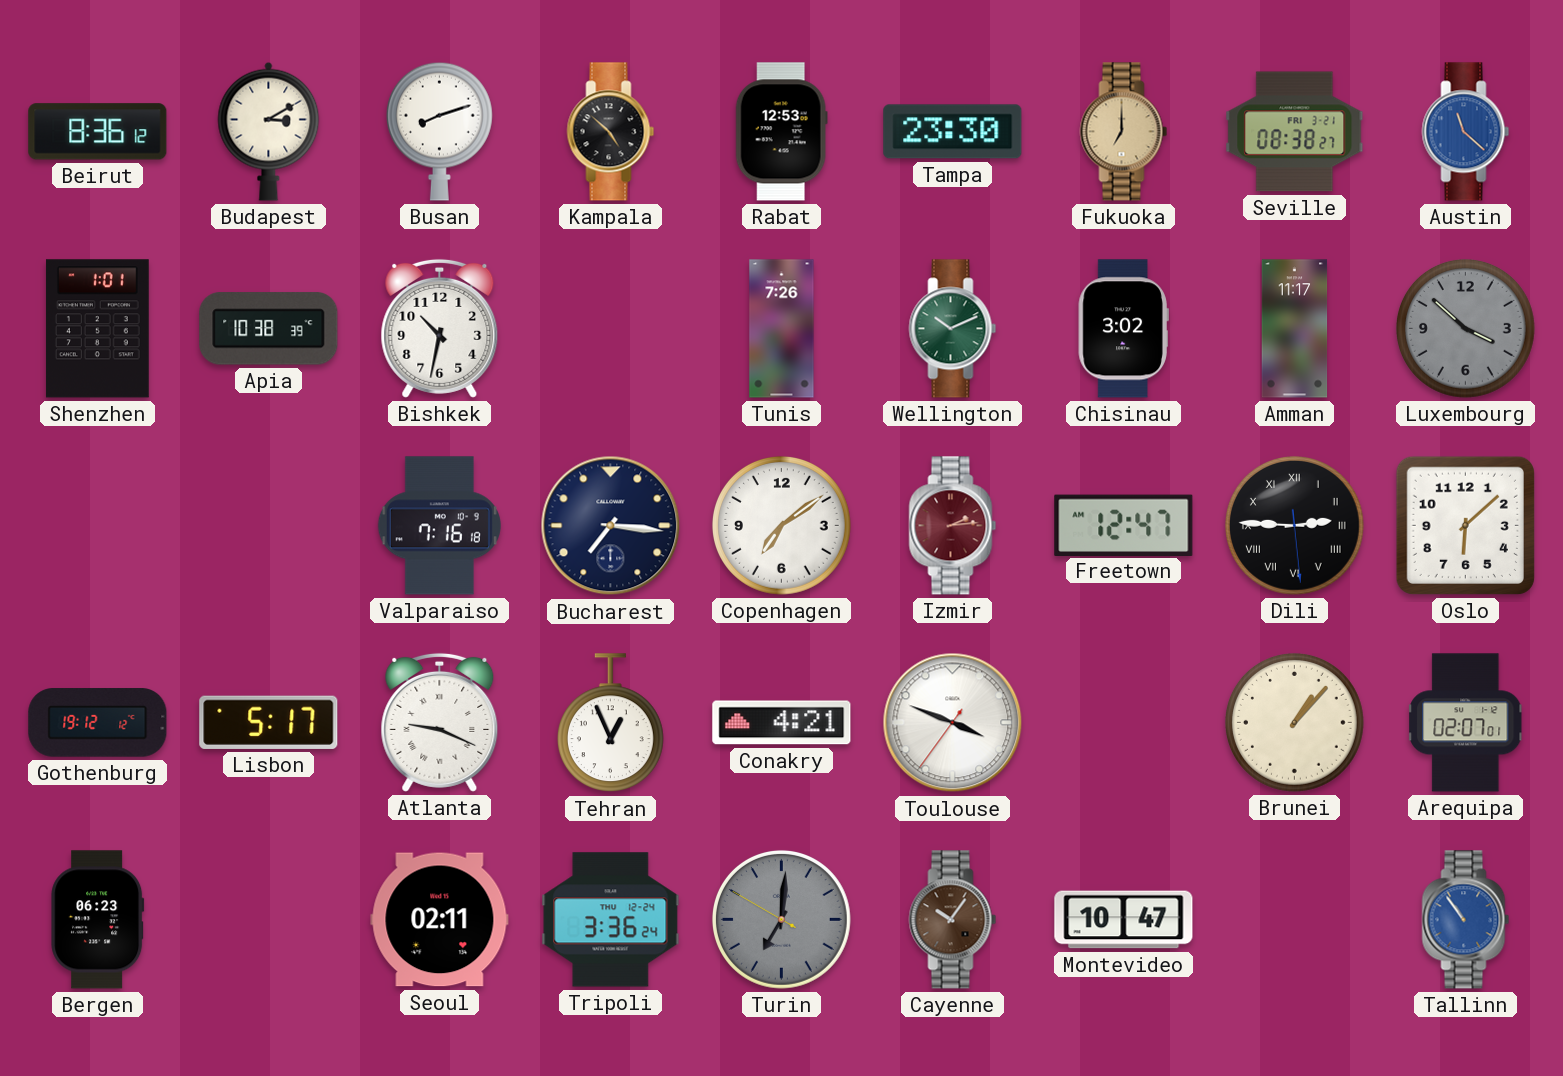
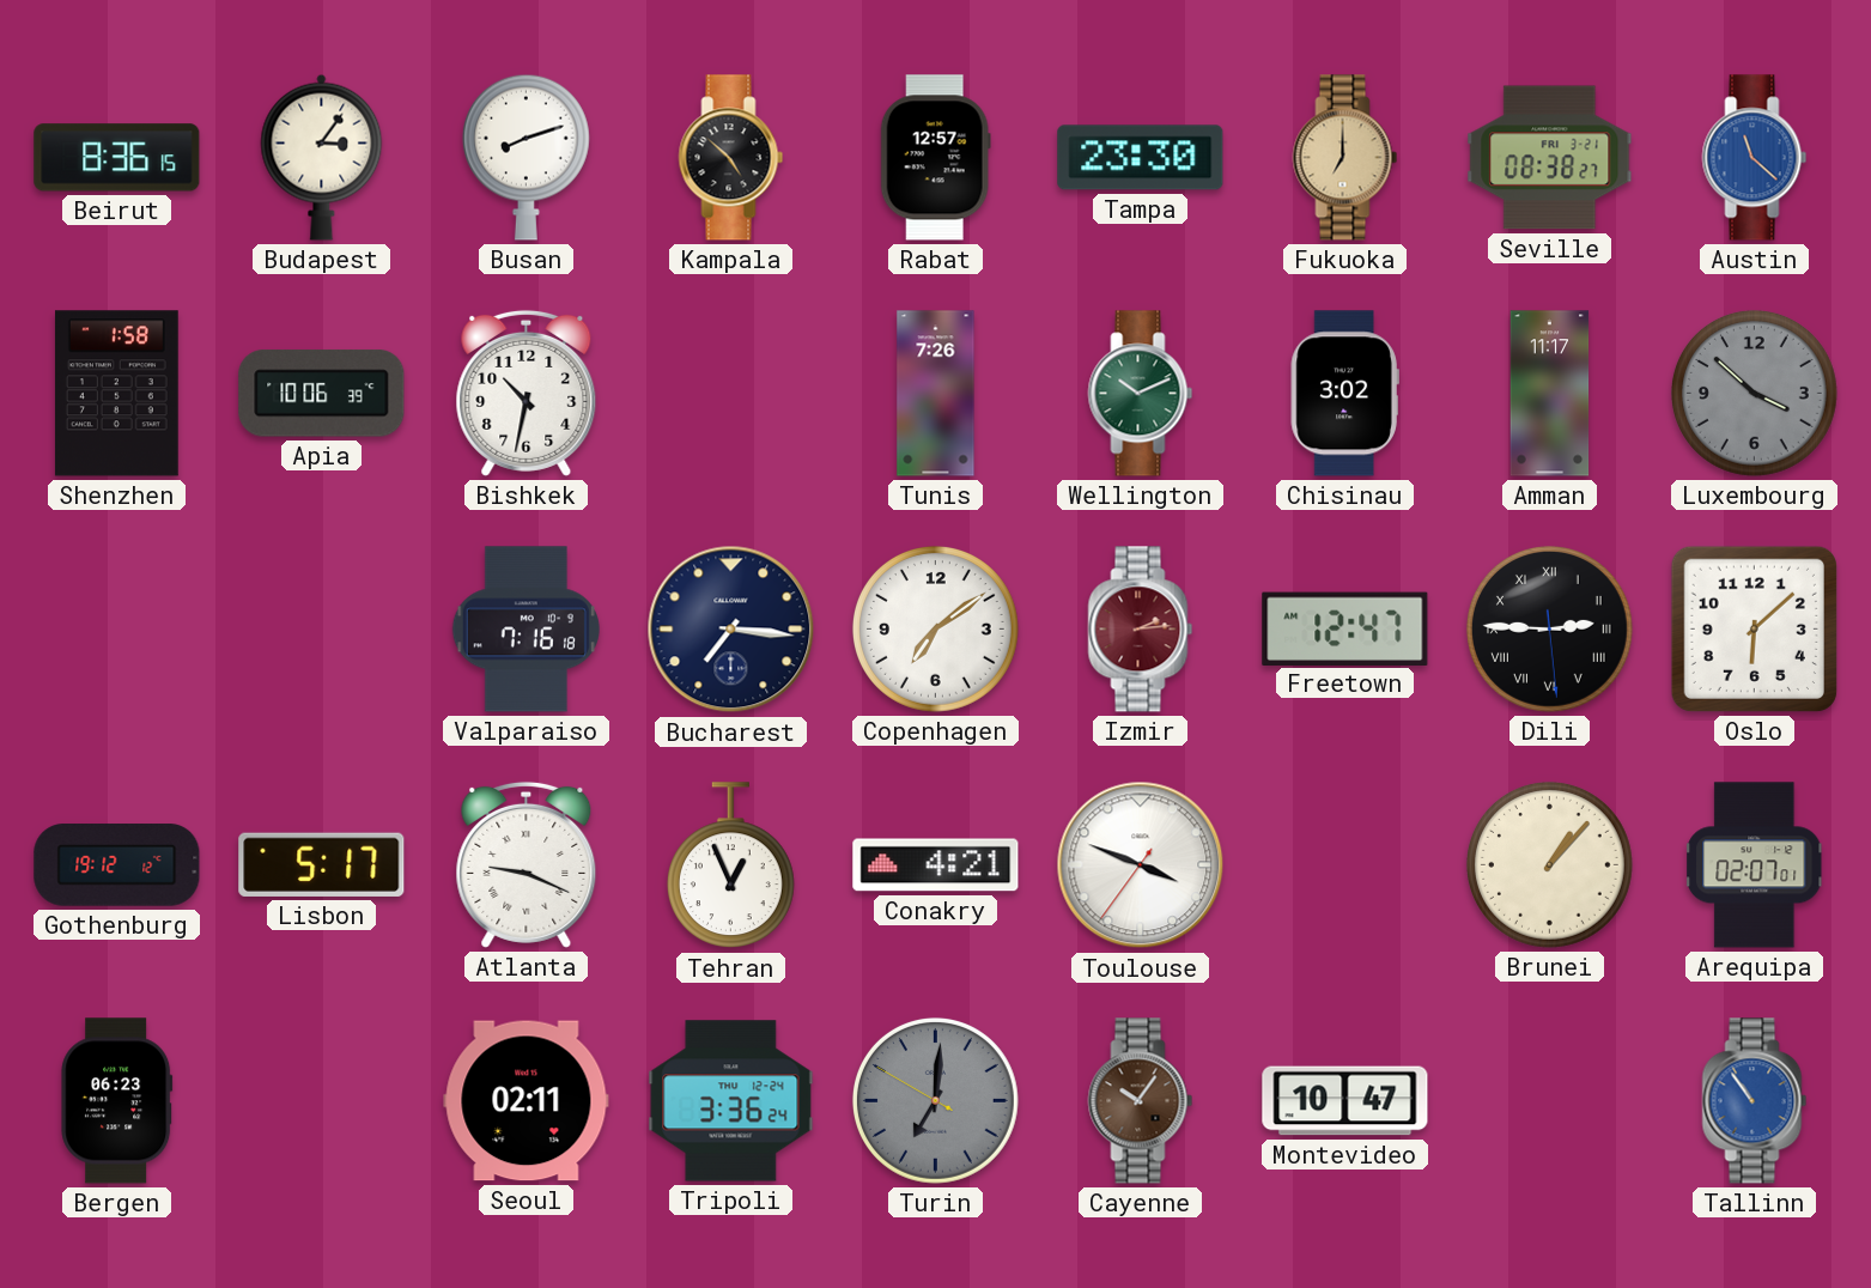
Beirut: 8:36:12 -> 8:36:15 (117, 158)
Budapest: 3:10 -> 3:06 (322, 157)
Rabat: 12:53 -> 12:57 (935, 158)
Shenzhen: 1:01 -> 1:58 (116, 394)
Apia: 10:38 -> 10:06 (322, 394)
